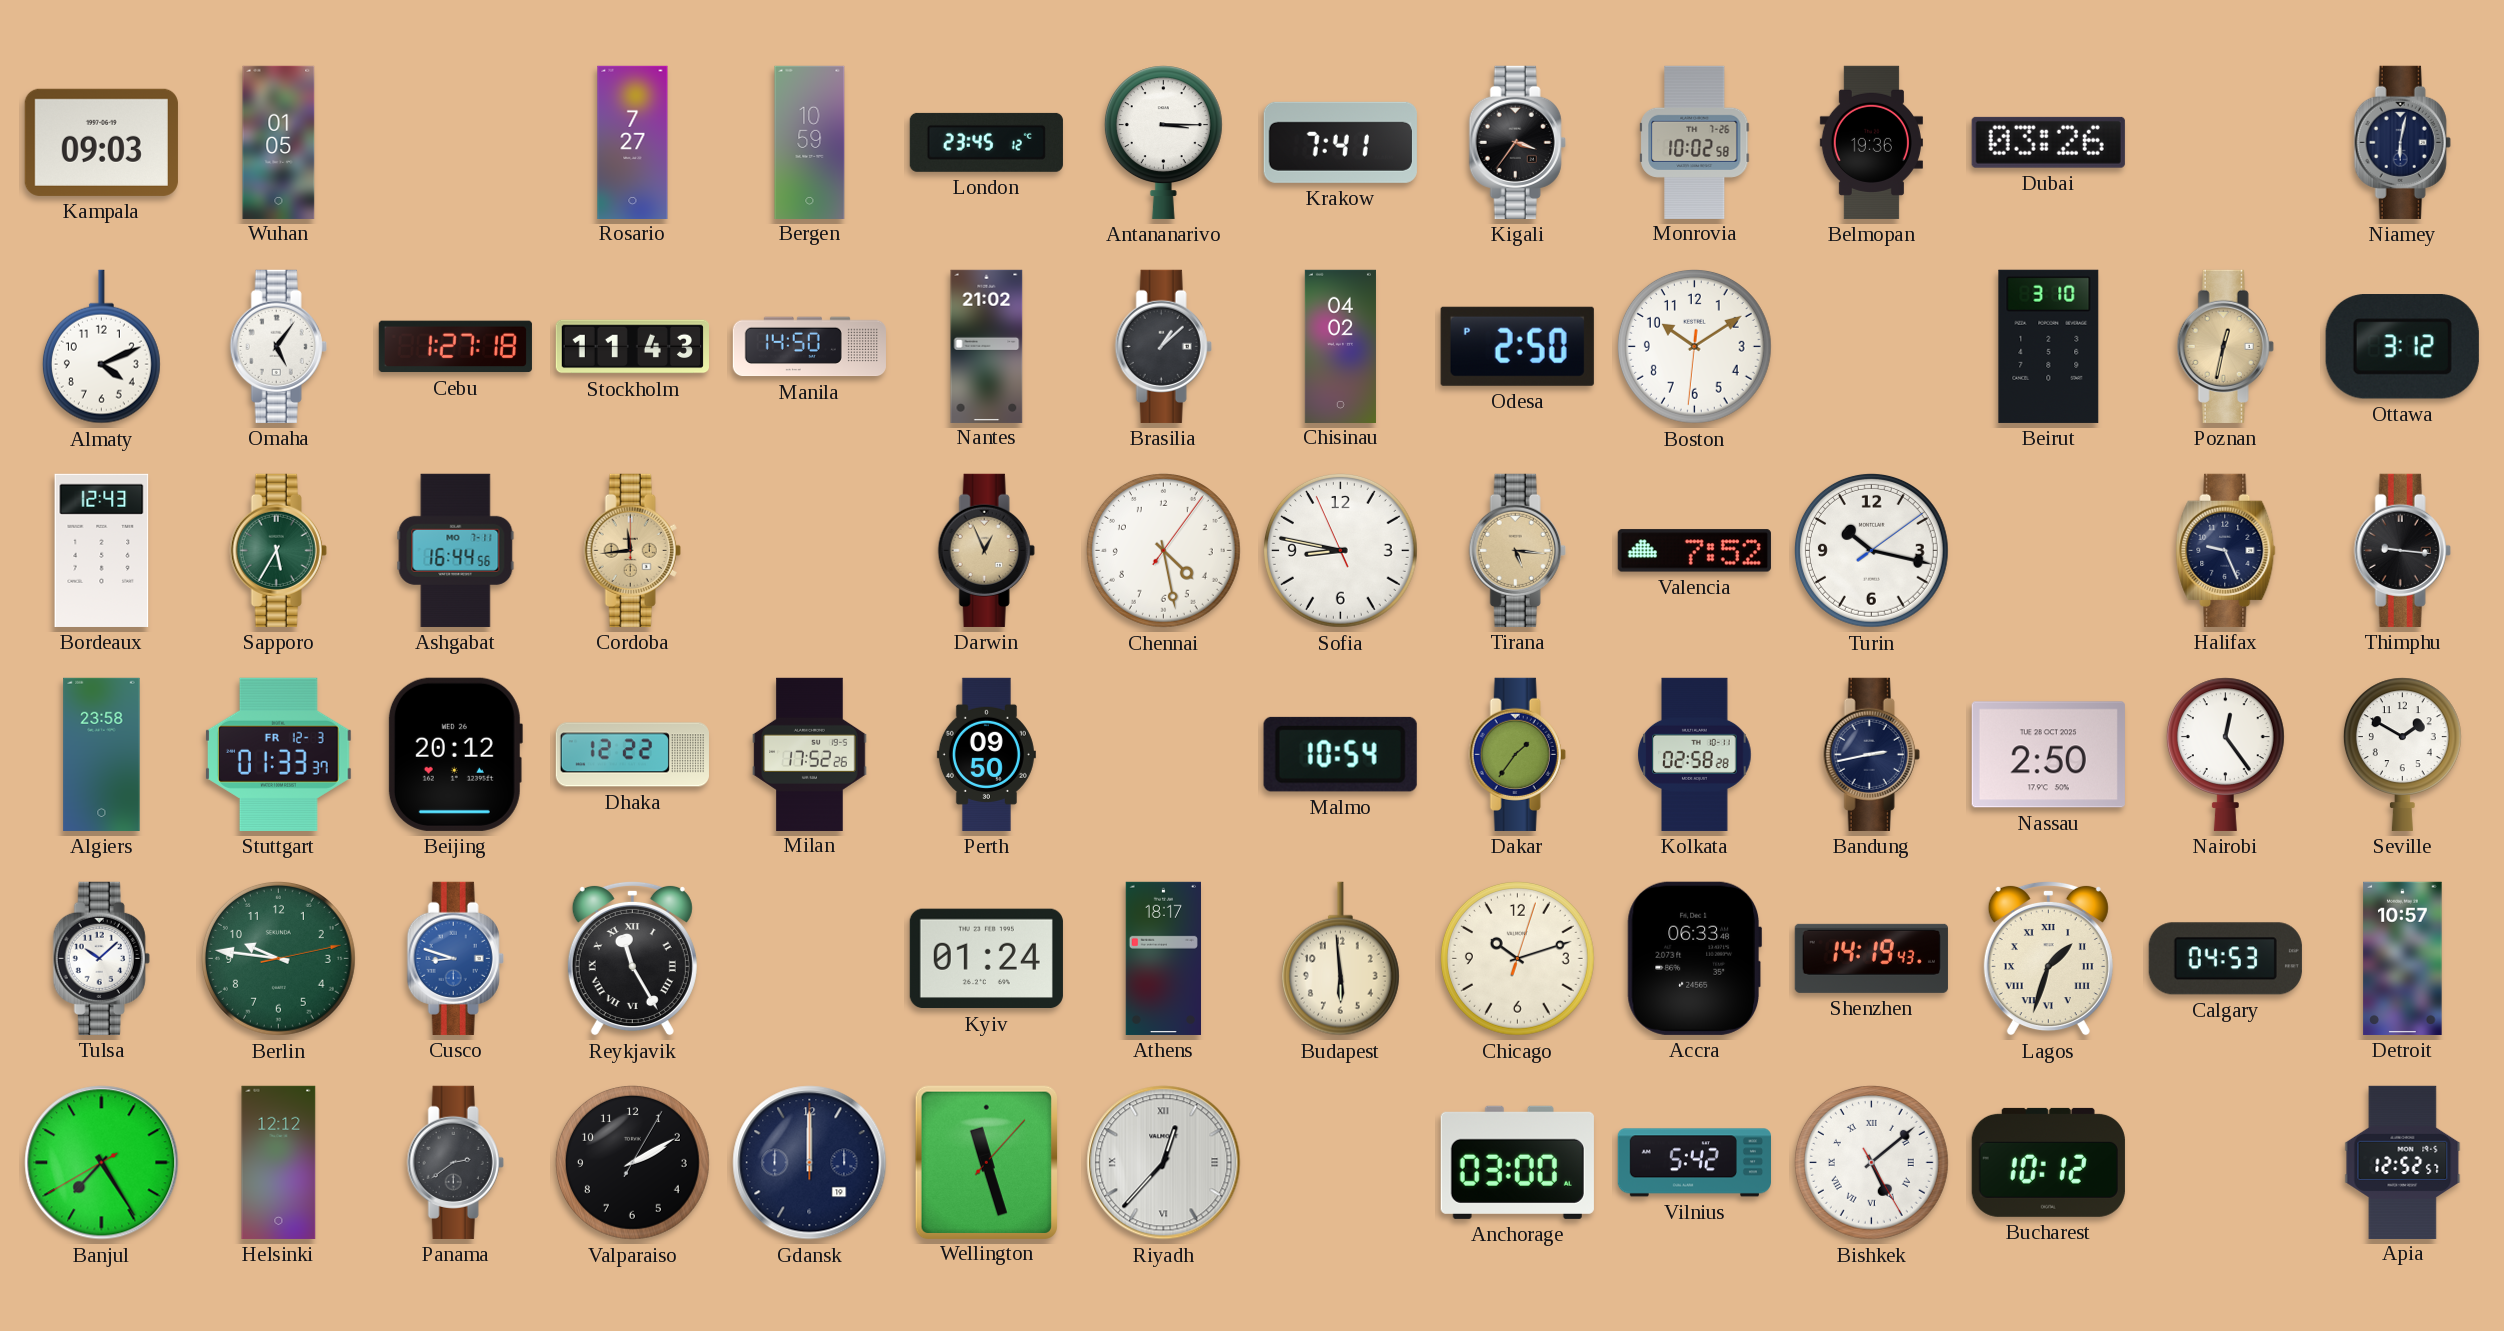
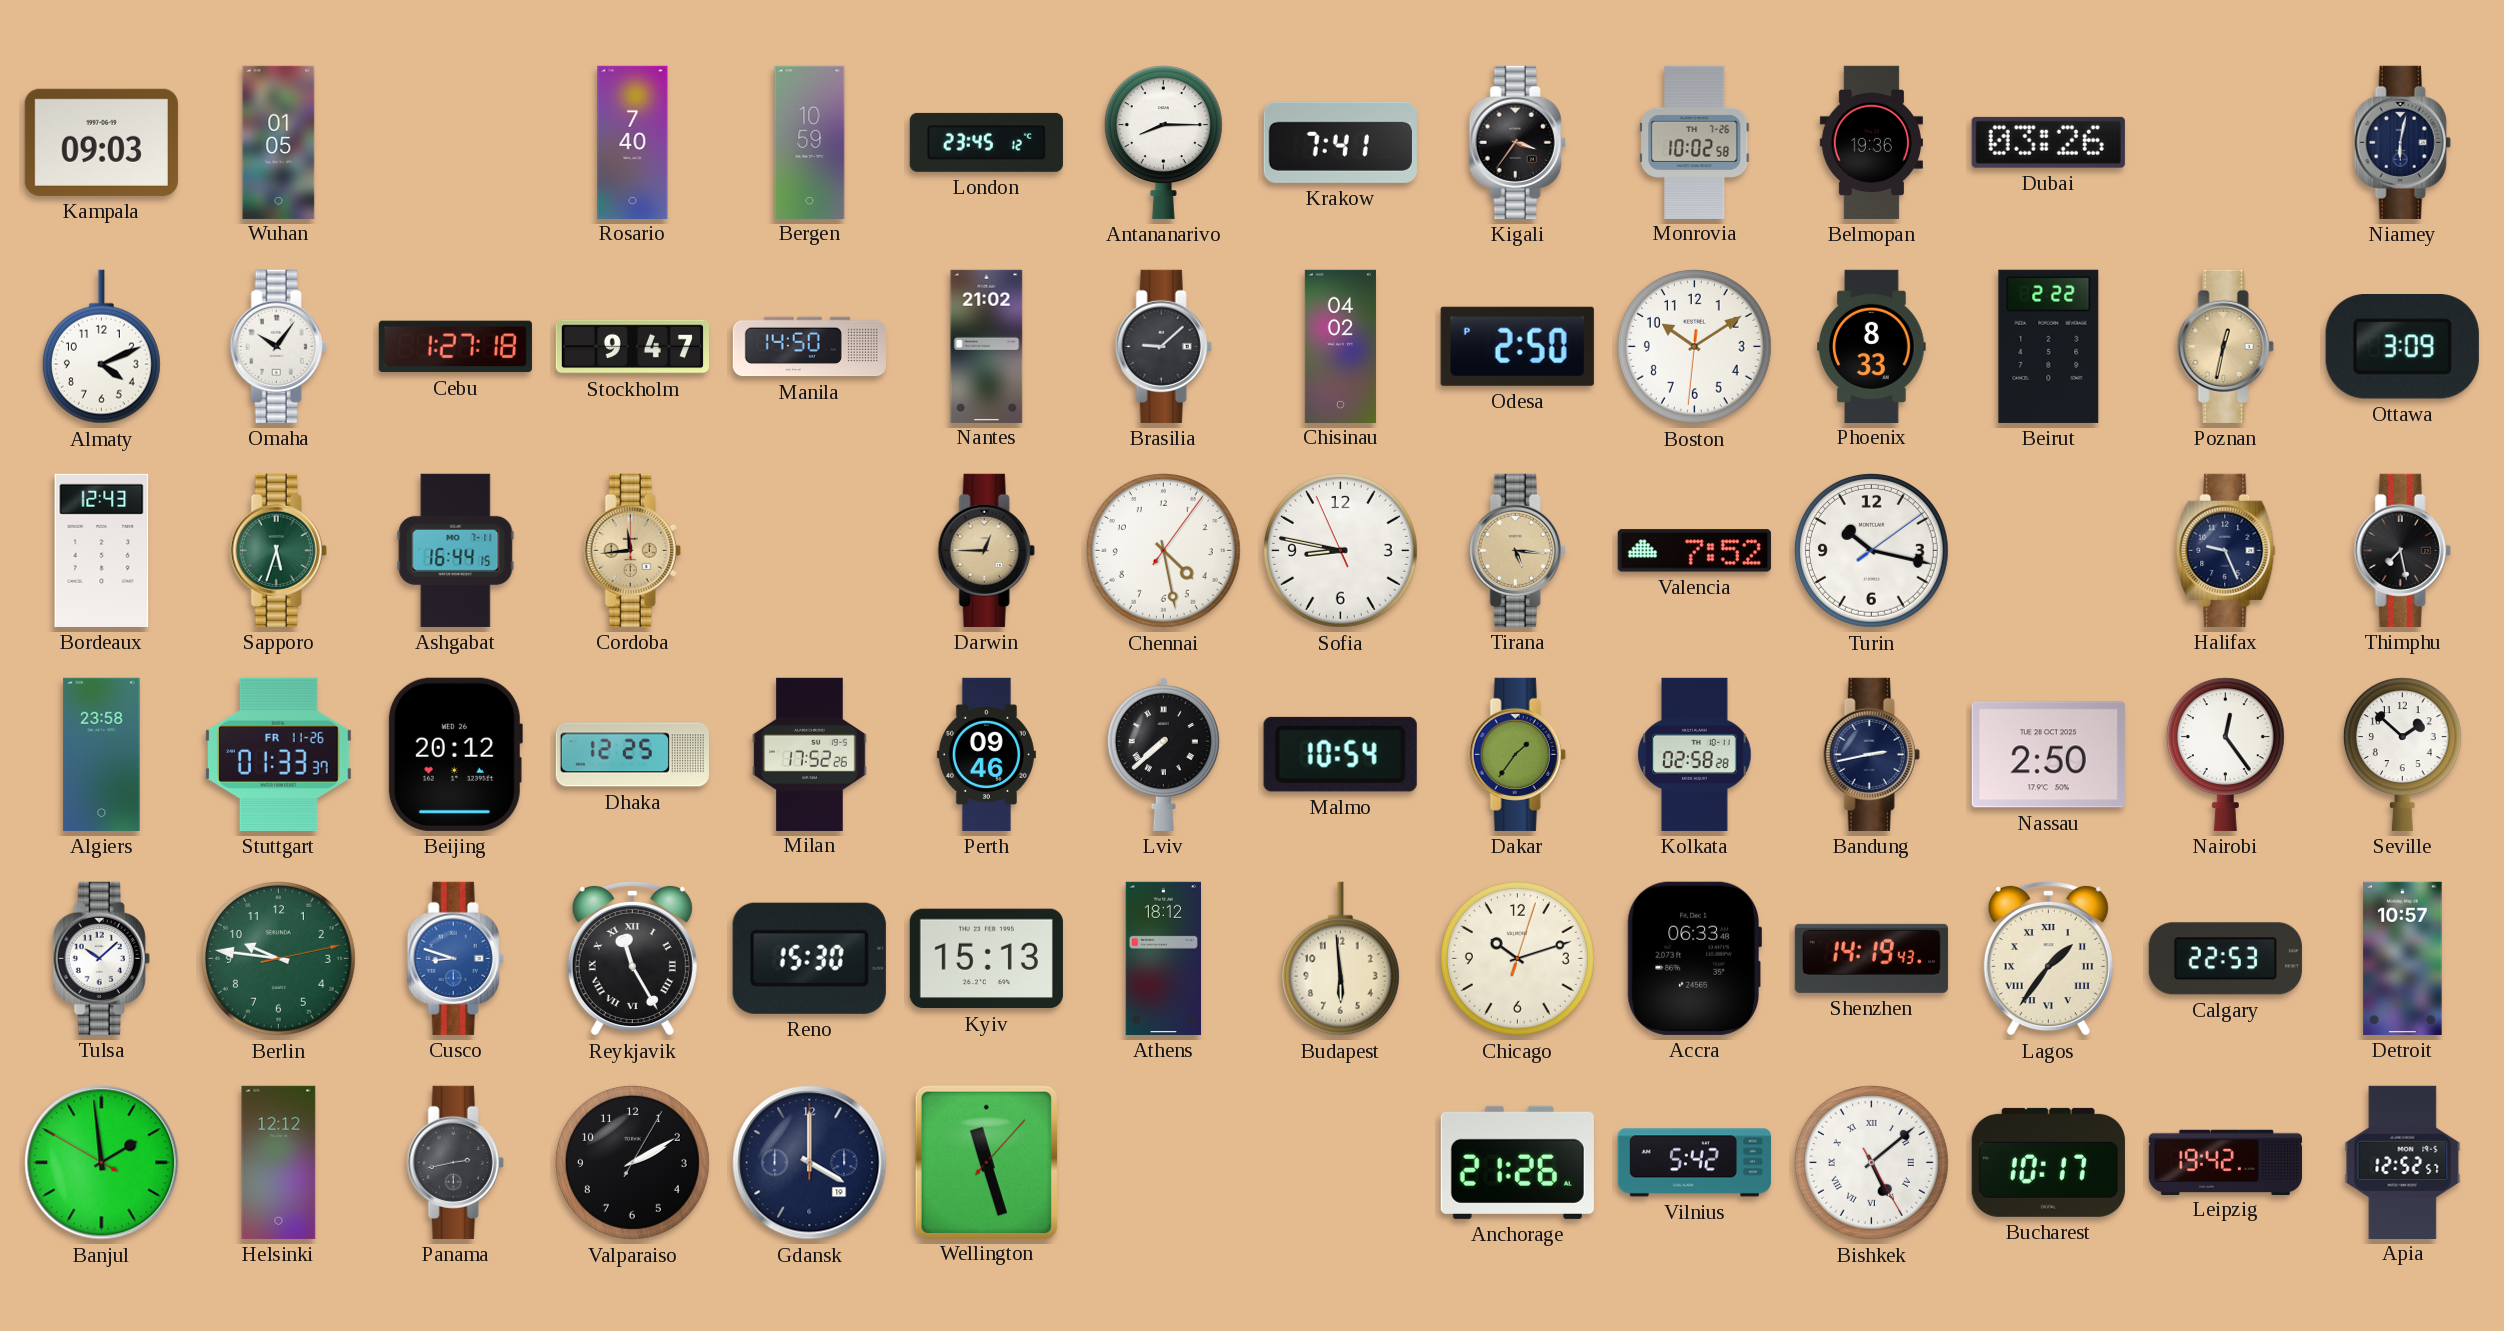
Rosario: 7:27 -> 7:40 (633, 142)
Antananarivo: 3:15 -> 8:15 (1163, 142)
Omaha: 5:06 -> 10:06 (278, 346)
Stockholm: 11:43 -> 9:47 (632, 347)
Brasilia: 1:08 -> 9:08 (1163, 346)
Phoenix: none -> 8:33 (1872, 346)
Beirut: 3:10 -> 2:22 (2049, 346)
Ottawa: 3:12 -> 3:09 (2402, 347)
Sapporo: 5:35 -> 5:33 (278, 550)
Ashgabat: 16:44:56 -> 16:44:15 (456, 550)
Darwin: 12:56 -> 12:45 (986, 550)
Thimphu: 9:16 -> 7:28 (2402, 550)
Stuttgart date: FR 12-3 -> FR 11-26 (278, 754)
Dhaka: 12:22 -> 12:25 (632, 755)
Perth: 09:50 -> 09:46 (986, 754)
Lviv: none -> 7:38 (1163, 754)
Seville: 1:50 -> 1:52 (2402, 754)
Reno: none -> 15:30 (809, 958)
Kyiv: 01:24 -> 15:13 (986, 959)
Athens: 18:17 -> 18:12 (1163, 958)
Lagos: 1:33 -> 1:36 (2048, 958)
Calgary: 04:53 -> 22:53 (2225, 959)
Banjul: 7:24 -> 1:58 (102, 1163)
Panama: 2:39 -> 2:43 (455, 1162)
Gdansk: 12:00 -> 4:00 (810, 1163)
Riyadh: 12:37 -> none (1164, 1163)
Anchorage: 03:00 -> 21:26 (1517, 1162)
Bucharest: 10:12 -> 10:17 (2048, 1162)
Leipzig: none -> 19:42 (2225, 1162)
